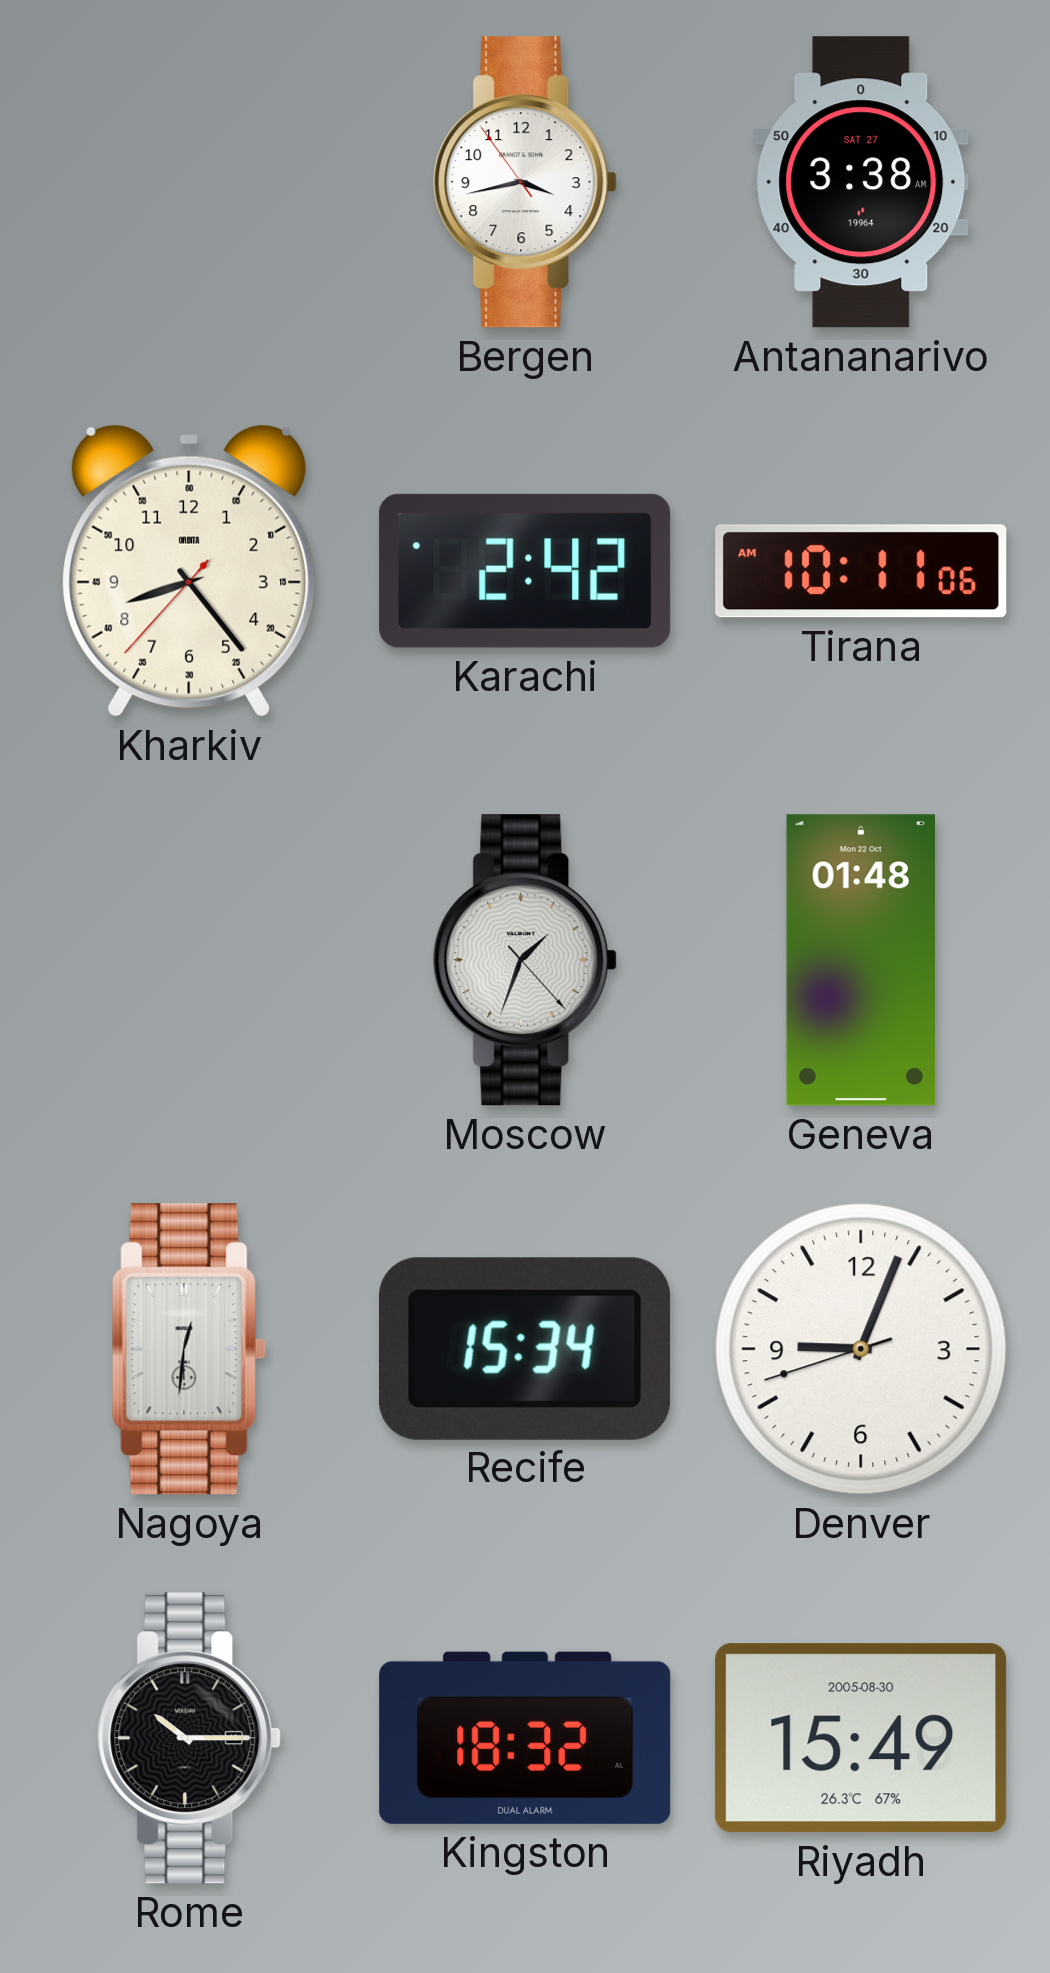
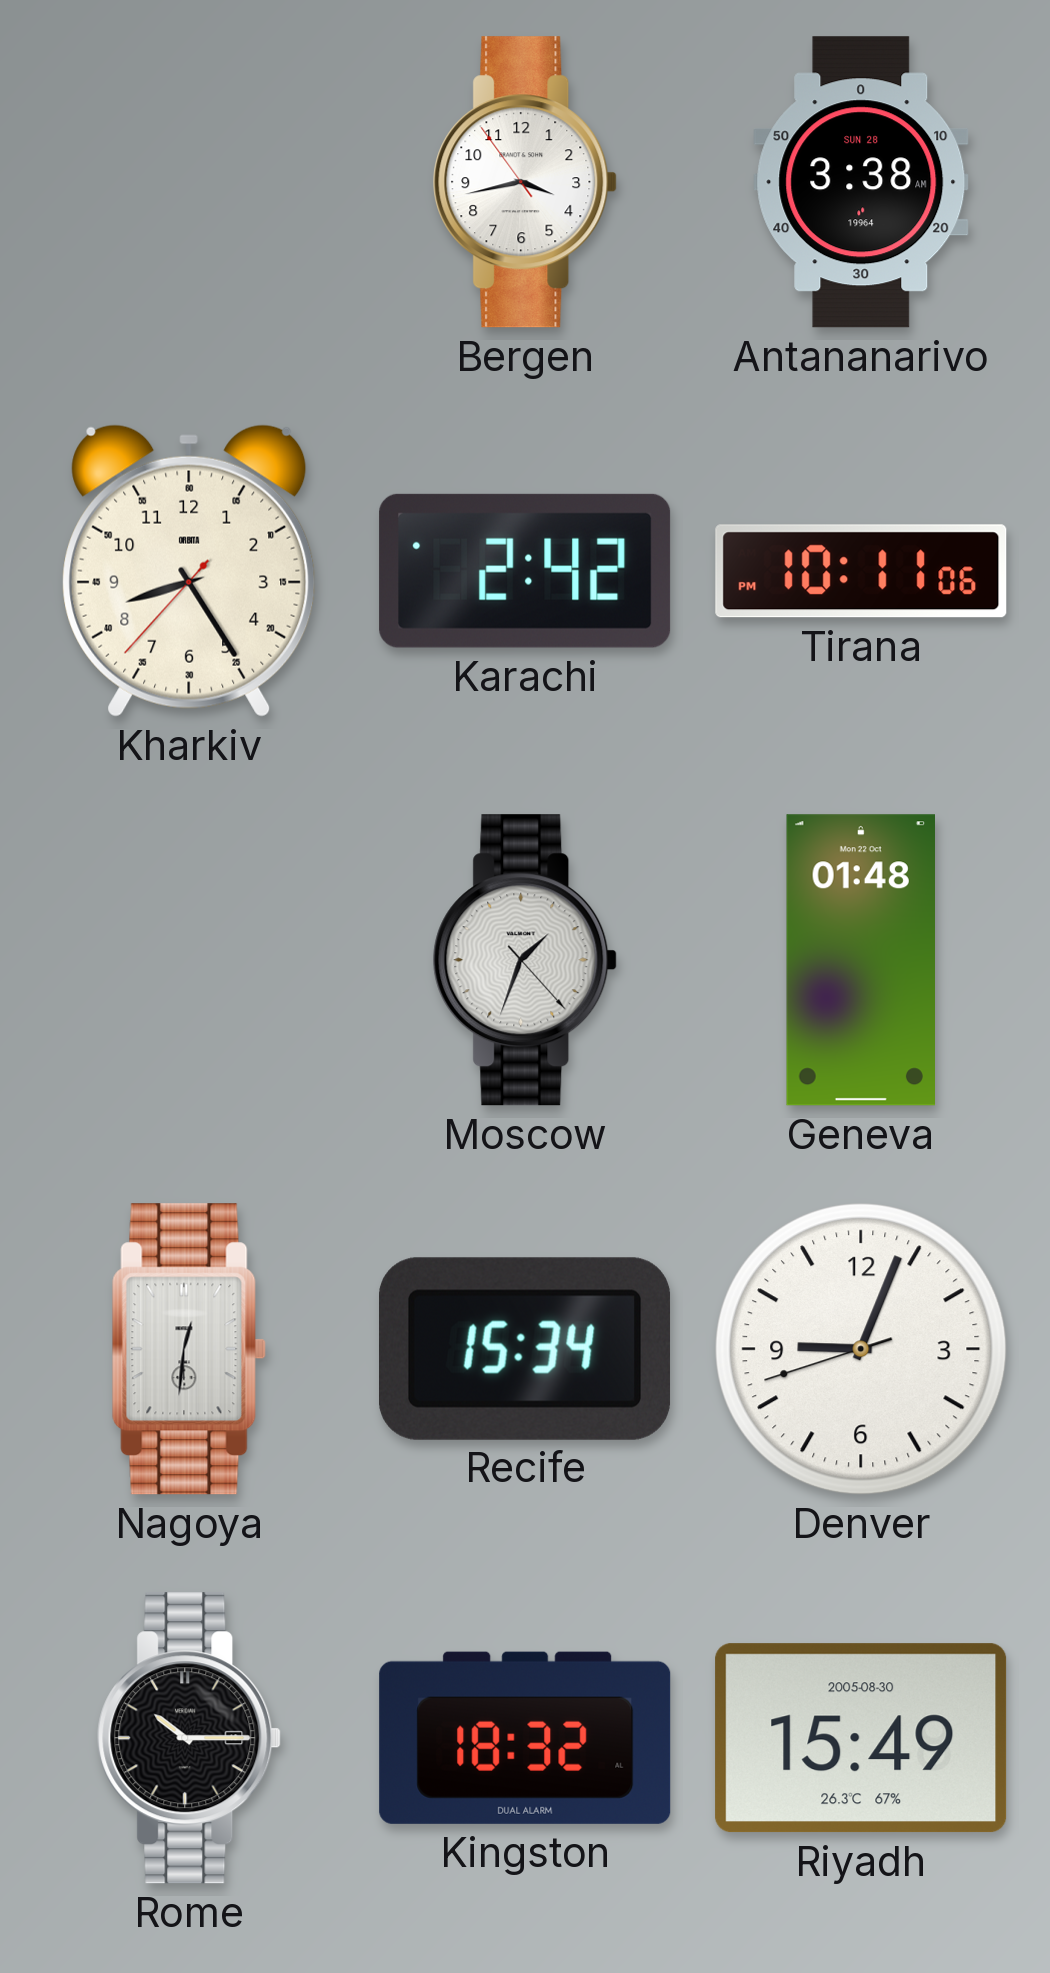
Antananarivo date: SAT 27 -> SUN 28 (861, 182)
Kharkiv: 8:23 -> 8:24 (189, 571)
Tirana: 10:11:06 AM -> 10:11:06 PM (861, 571)
